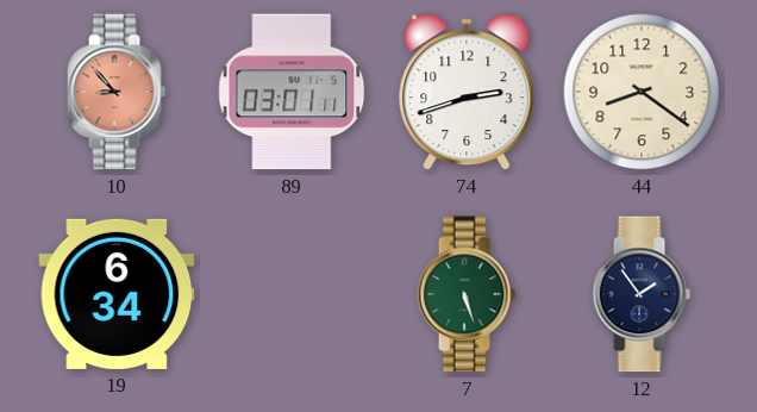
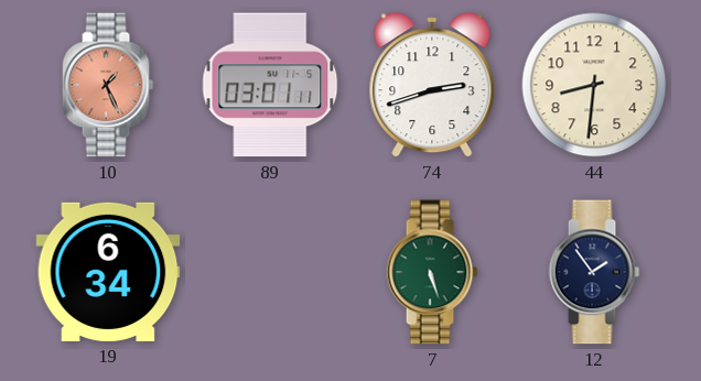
10: 8:53 -> 1:26 (108, 85)
44: 8:21 -> 8:31 (594, 85)
